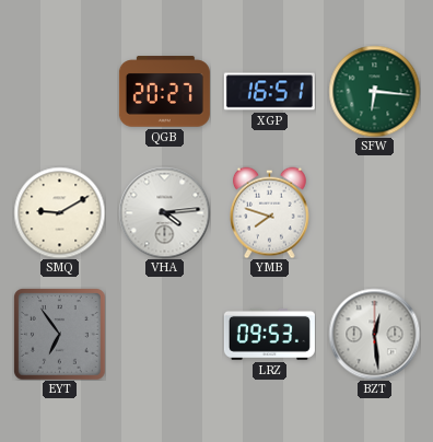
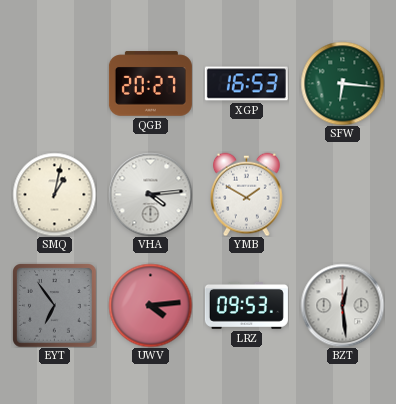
XGP: 16:51 -> 16:53 (246, 84)
SMQ: 9:10 -> 1:02 (54, 194)
YMB: 7:48 -> 1:50 (247, 194)
UWV: none -> 4:14 (150, 305)
